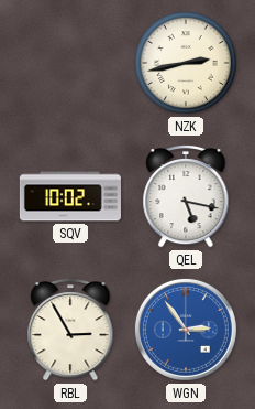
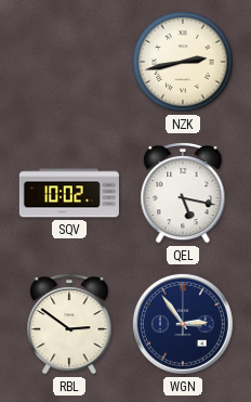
RBL: 2:55 -> 2:51 (69, 324)
WGN dial: blue -> navy (183, 324)
